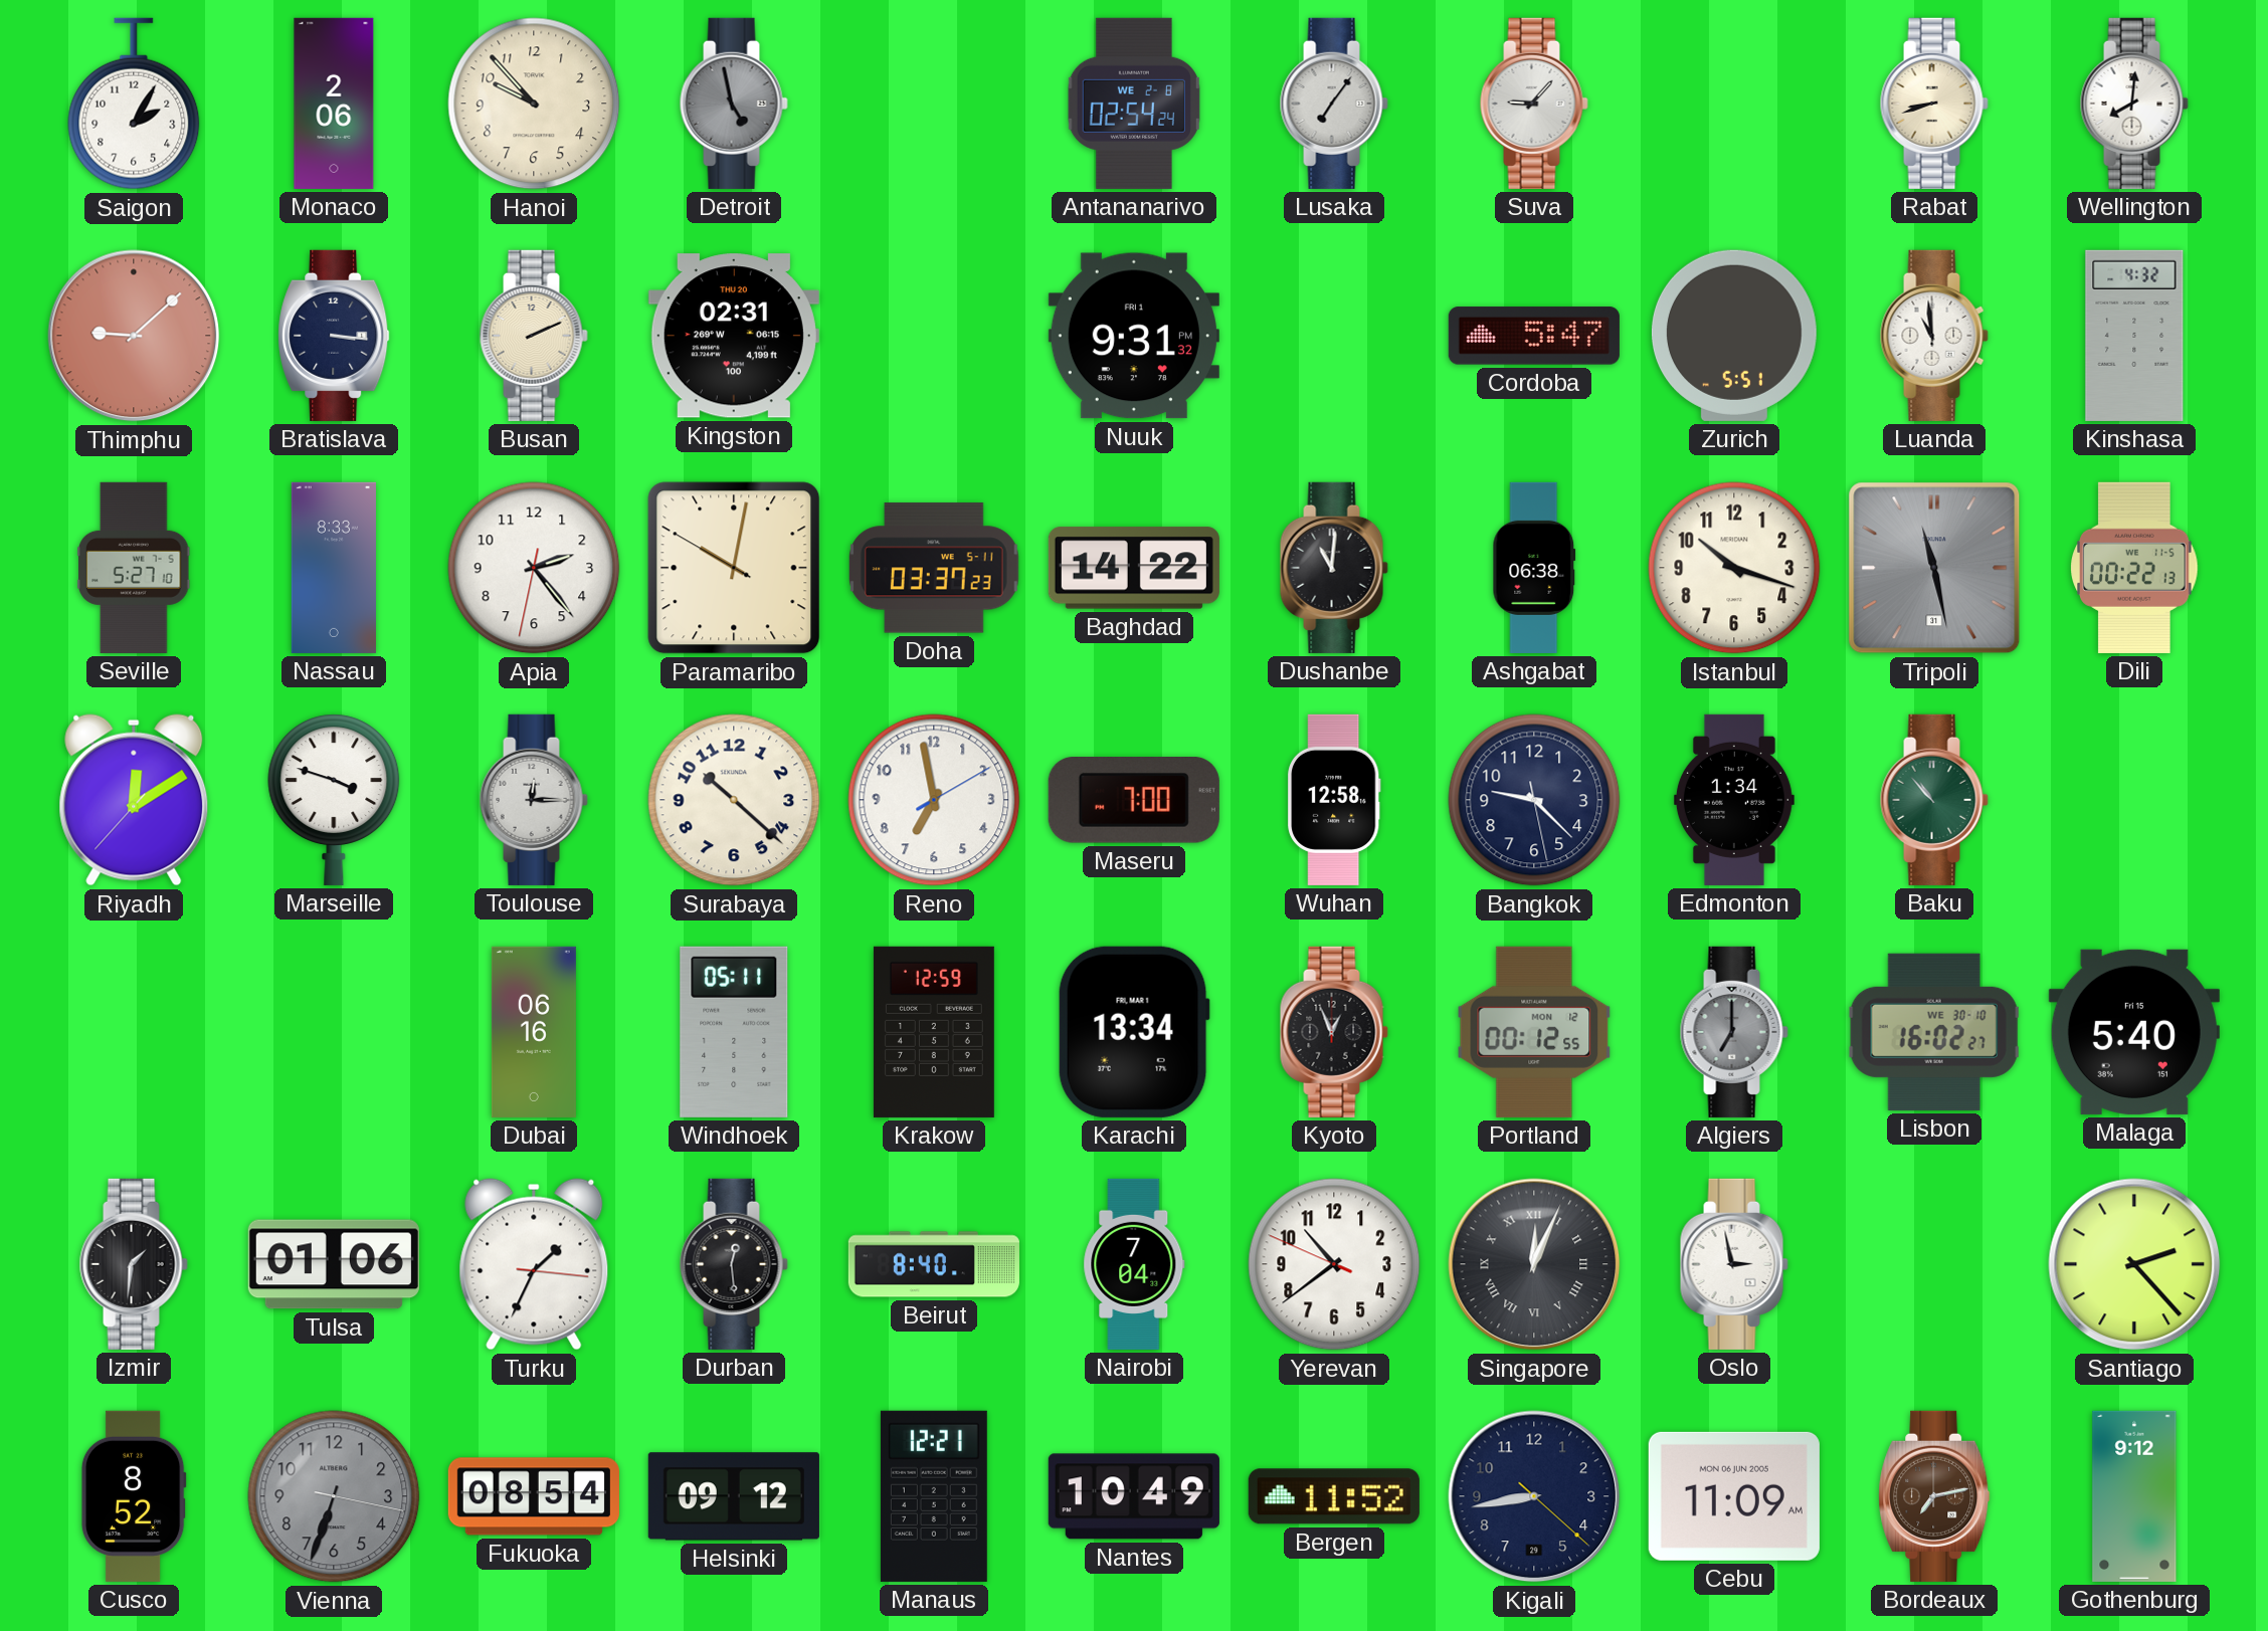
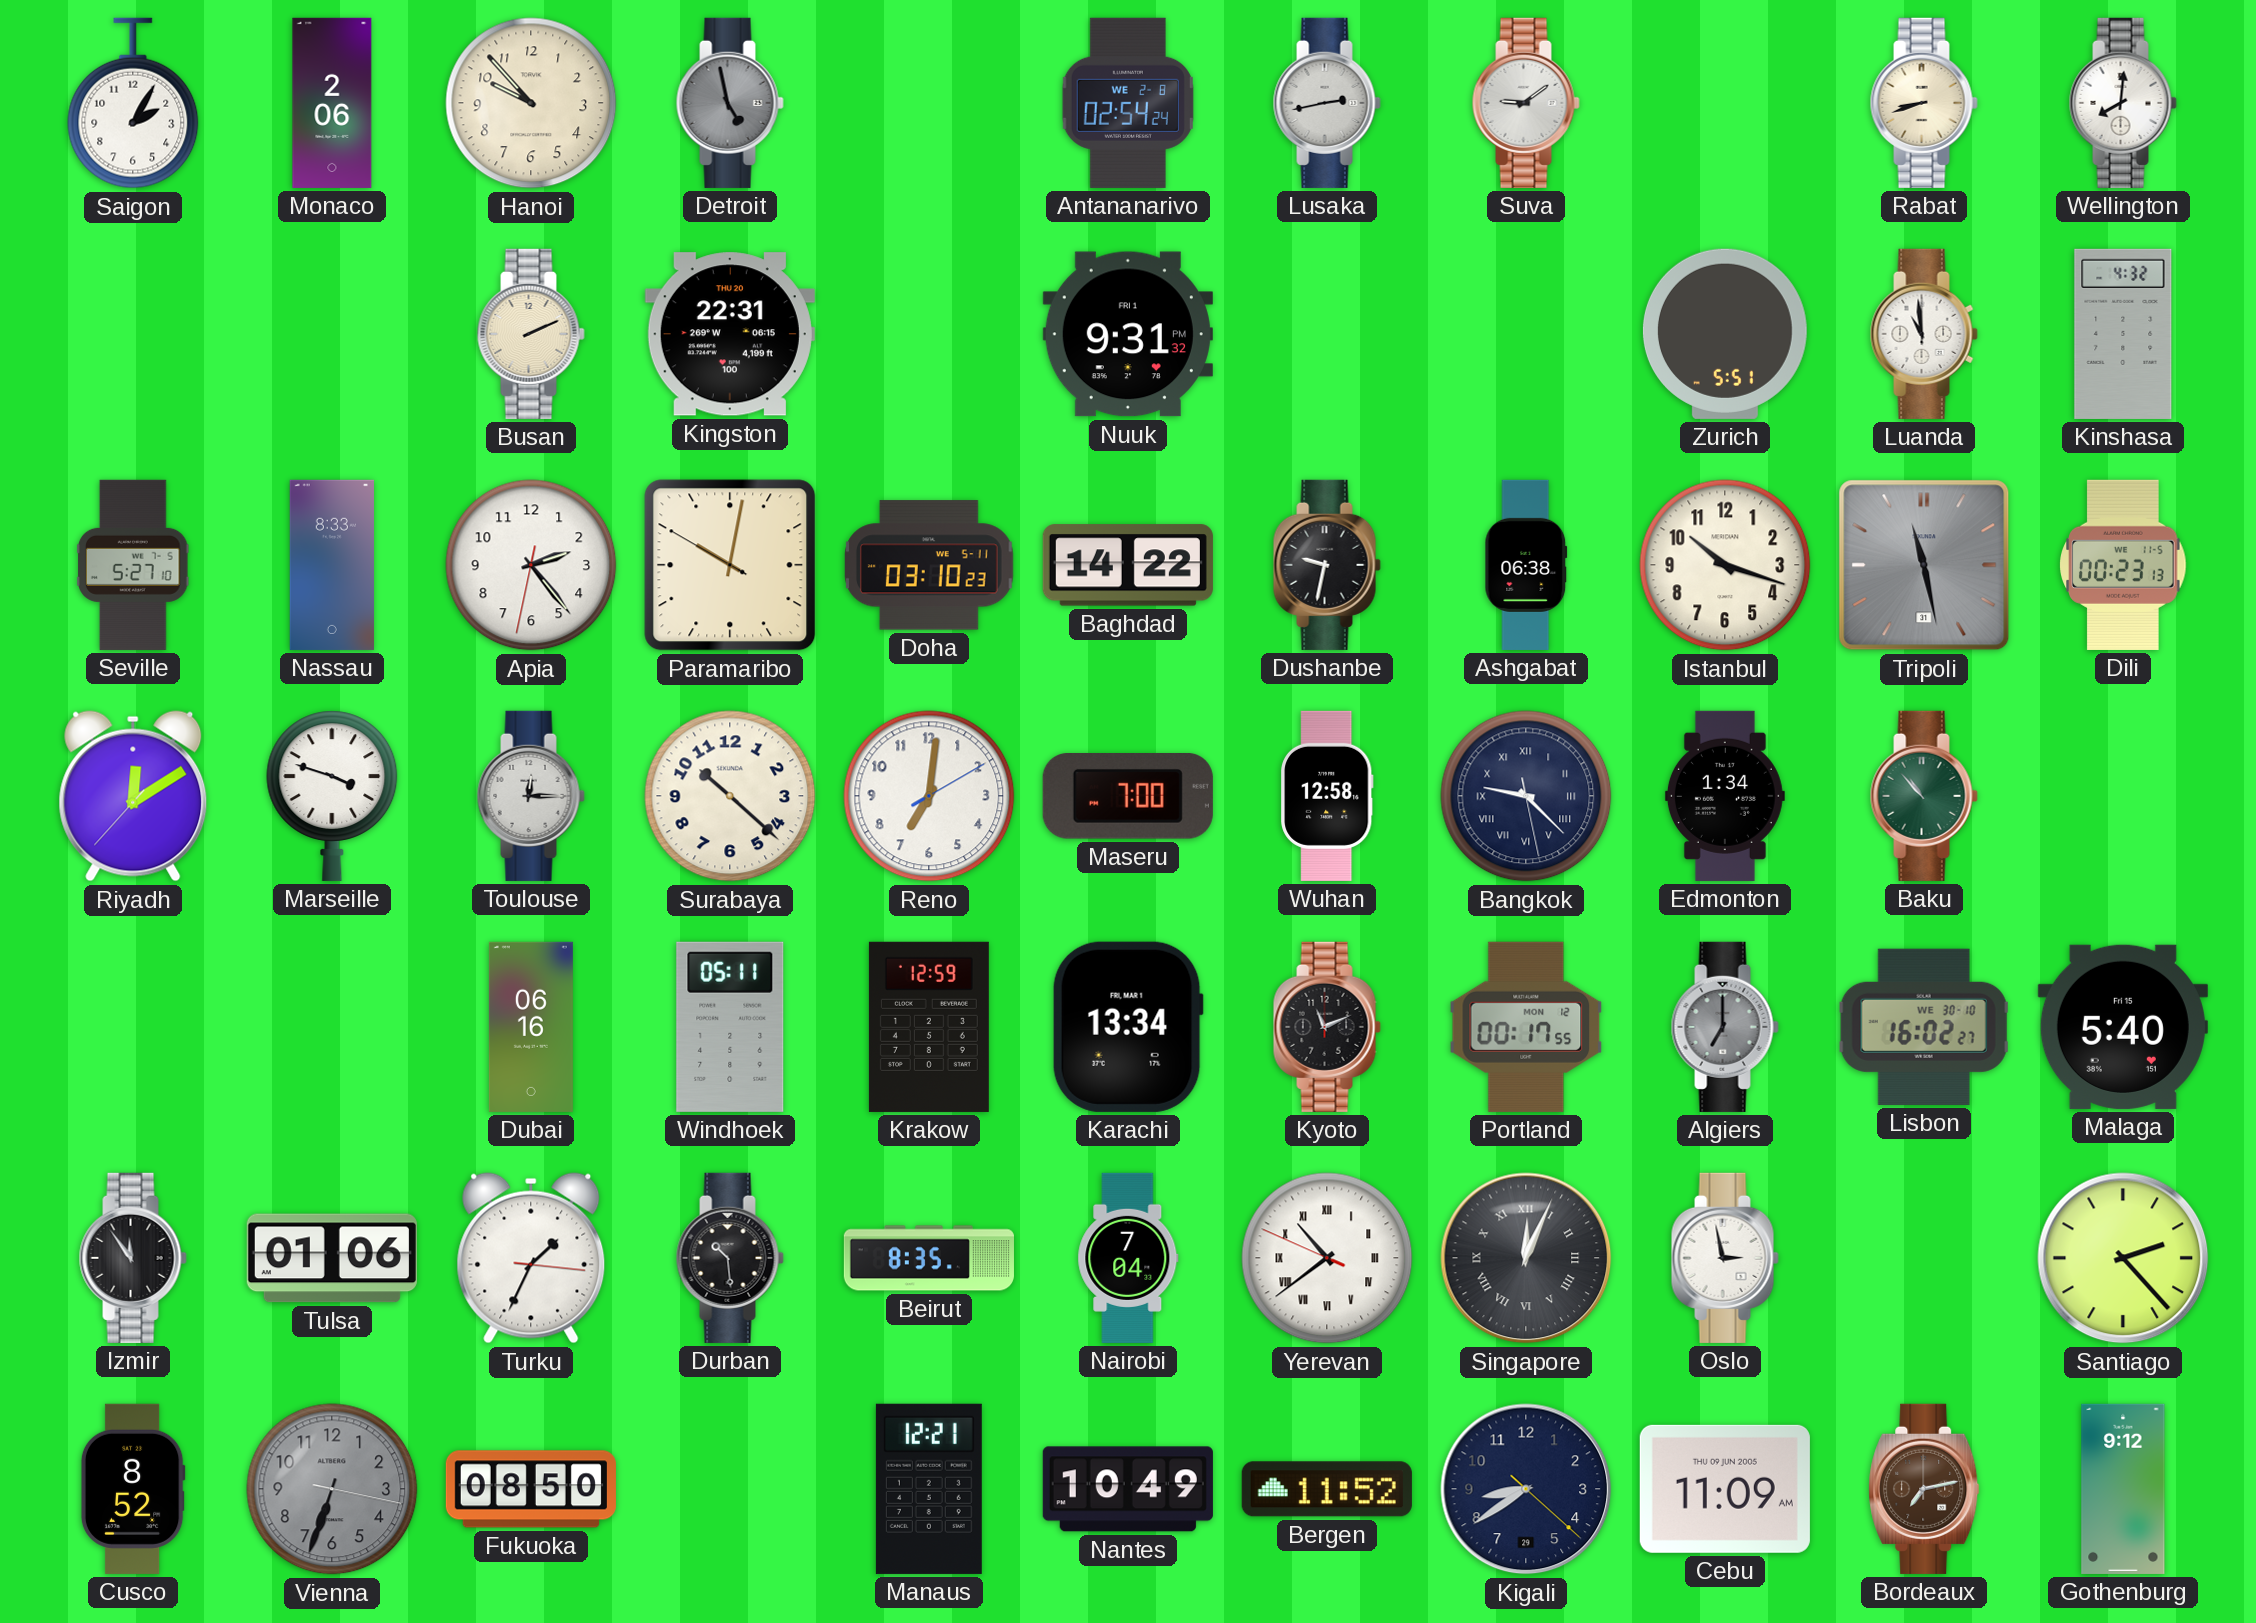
Lusaka: 7:06 -> 2:43 (1327, 103)
Suva: 9:07 -> 9:09 (1526, 103)
Thimphu: 9:08 -> none (134, 336)
Bratislava: 3:16 -> none (334, 336)
Kingston: 02:31 -> 22:31 (730, 334)
Cordoba: 5:47 -> none (1534, 336)
Doha: 03:37 -> 03:10 (930, 565)
Dushanbe: 11:01 -> 9:32 (1327, 565)
Dili: 00:22 -> 00:23 (2123, 565)
Reno: 6:58 -> 7:01 (929, 796)
Bangkok numerals: Arabic -> Roman (1526, 796)
Kyoto: 12:56 -> 11:11 (1327, 1027)
Portland: 00:12 -> 00:17 (1526, 1027)
Izmir: 1:31 -> 11:54 (133, 1258)
Durban: 12:29 -> 10:29 (730, 1258)
Beirut: 8:40 -> 8:35 (929, 1258)
Yerevan numerals: Arabic -> Roman (1327, 1258)
Fukuoka: 08:54 -> 08:50 (531, 1489)
Helsinki: 09:12 -> none (734, 1496)
Kigali: 8:43 -> 8:39 (1526, 1489)
Cebu date: MON 06 JUN 2005 -> THU 09 JUN 2005 (1725, 1489)
